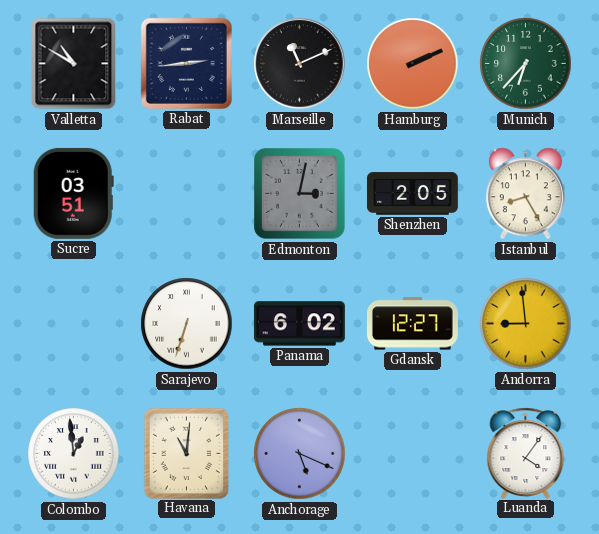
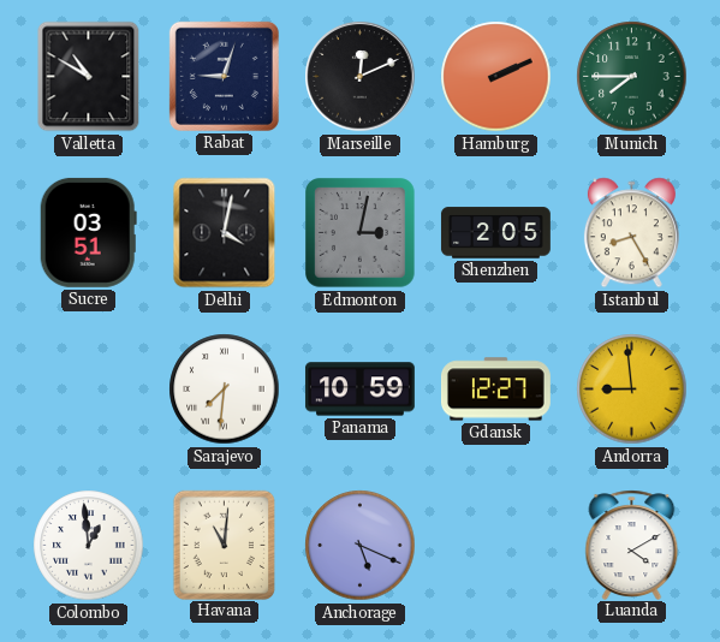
Rabat: 2:44 -> 9:03 (224, 76)
Marseille: 11:11 -> 12:11 (361, 77)
Munich: 6:37 -> 7:45 (632, 77)
Delhi: none -> 4:02 (225, 233)
Sarajevo: 6:33 -> 7:31 (225, 390)
Panama: 6:02 -> 10:59 (361, 390)
Luanda: 4:06 -> 4:10 (632, 545)
